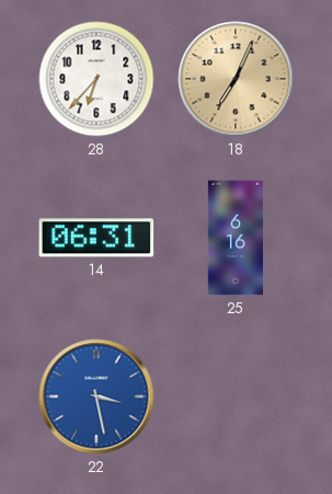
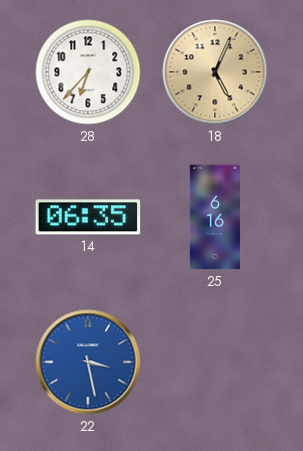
18: 7:04 -> 5:04 (215, 72)
14: 06:31 -> 06:35 (88, 217)
